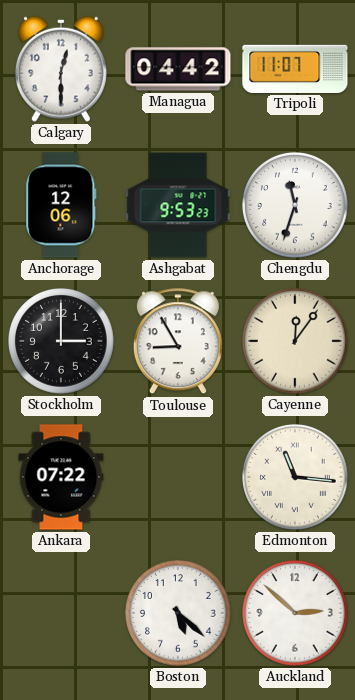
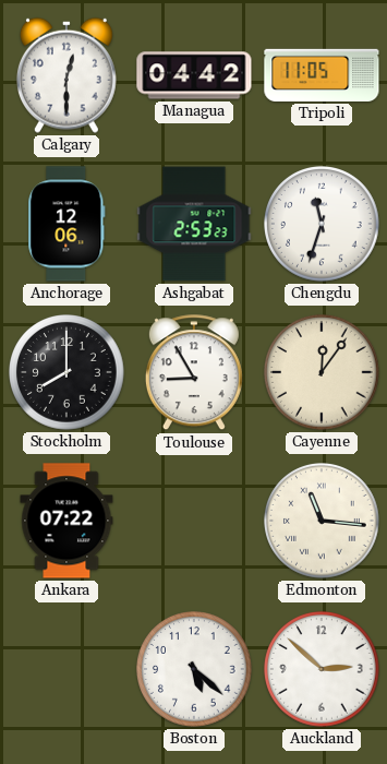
Tripoli: 11:07 -> 11:05 (322, 75)
Ashgabat: 9:53 -> 2:53 (194, 224)
Stockholm: 3:00 -> 8:00 (66, 372)
